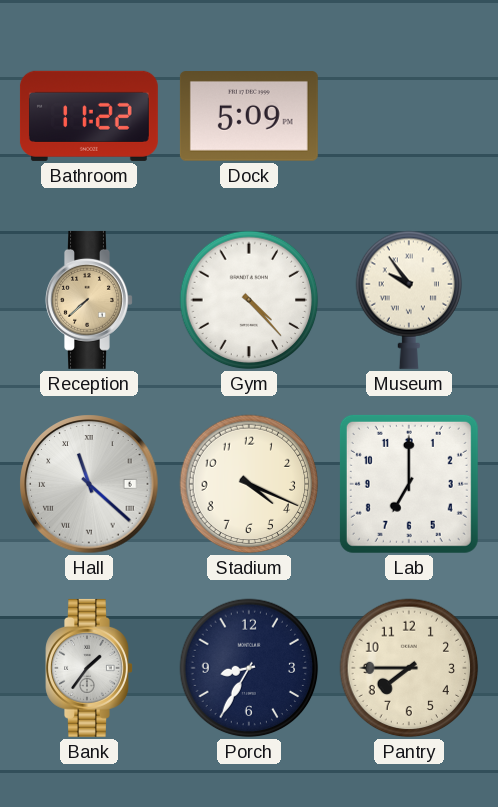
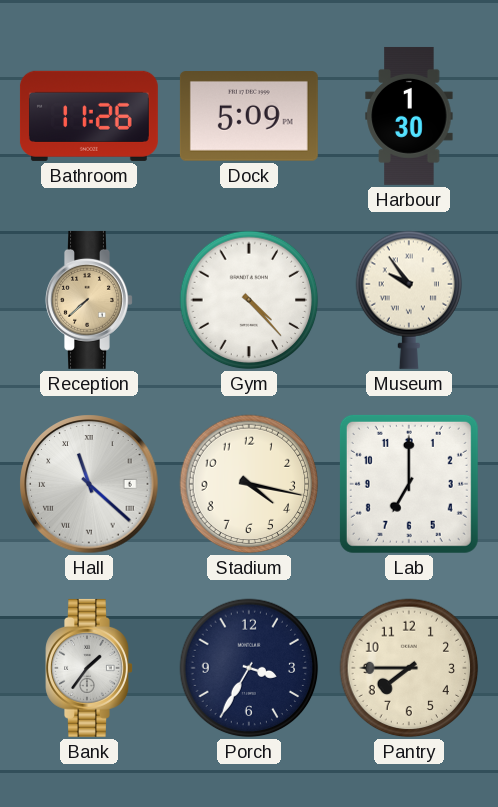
Bathroom: 11:22 -> 11:26 (89, 116)
Harbour: none -> 1:30 (409, 116)
Stadium: 4:19 -> 4:17 (249, 484)
Porch: 8:35 -> 3:35 (249, 668)
